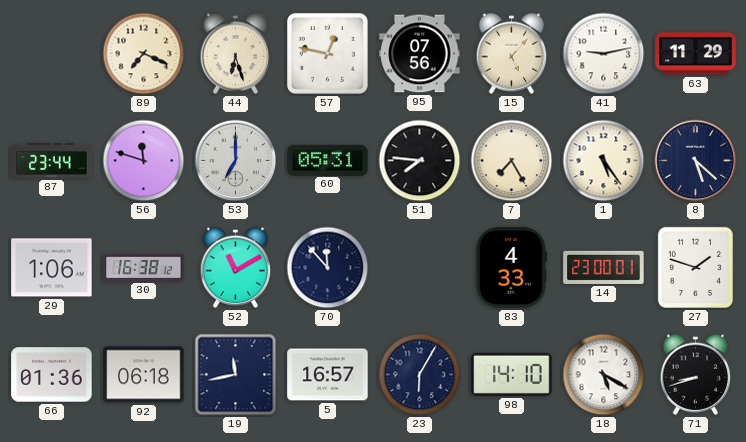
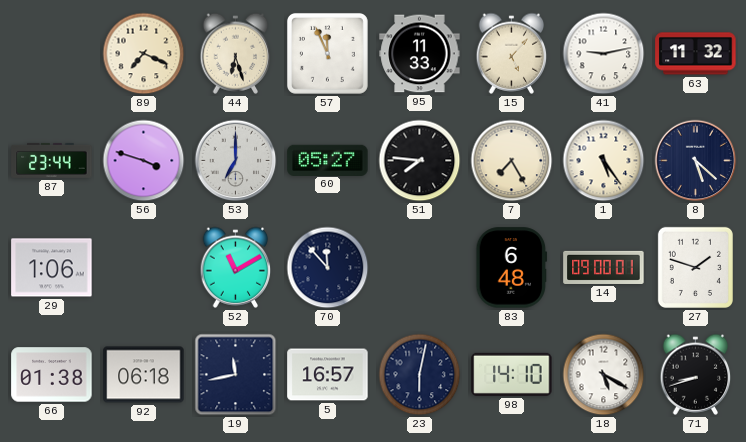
57: 12:47 -> 11:56 (327, 53)
95: 07:56 -> 11:33 (420, 54)
63: 11:29 -> 11:32 (696, 54)
56: 11:48 -> 3:48 (144, 161)
60: 05:31 -> 05:27 (328, 160)
30: 16:38 -> none (144, 267)
83: 4:33 -> 6:48 (512, 268)
14: 23:00 -> 09:00 (604, 267)
66: 01:36 -> 01:38 (52, 375)
23: 6:05 -> 6:02 (420, 375)
